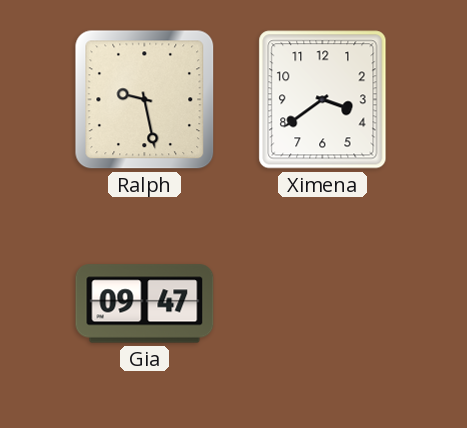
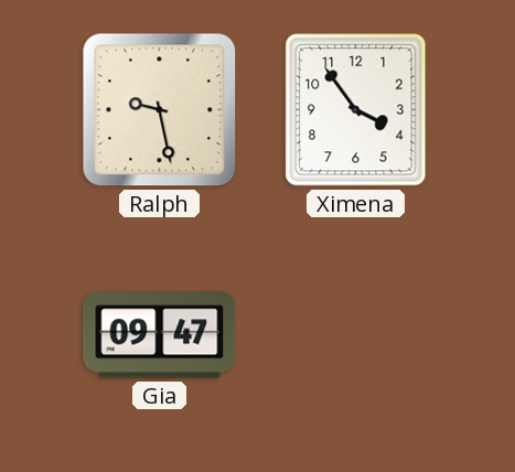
Ximena: 3:39 -> 3:54 (356, 110)
